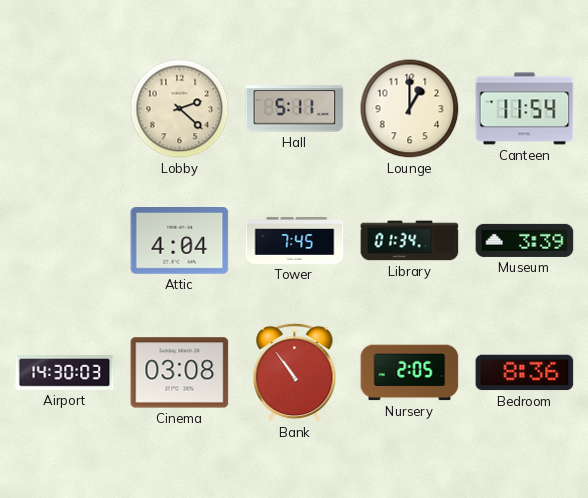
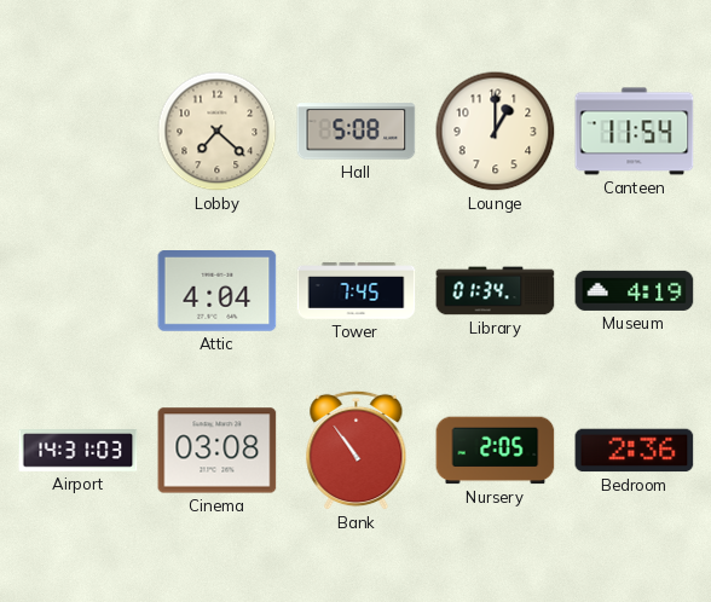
Lobby: 2:22 -> 7:22 (218, 132)
Hall: 5:11 -> 5:08 (357, 132)
Museum: 3:39 -> 4:19 (635, 290)
Airport: 14:30 -> 14:31 (79, 451)
Bedroom: 8:36 -> 2:36 (635, 451)
